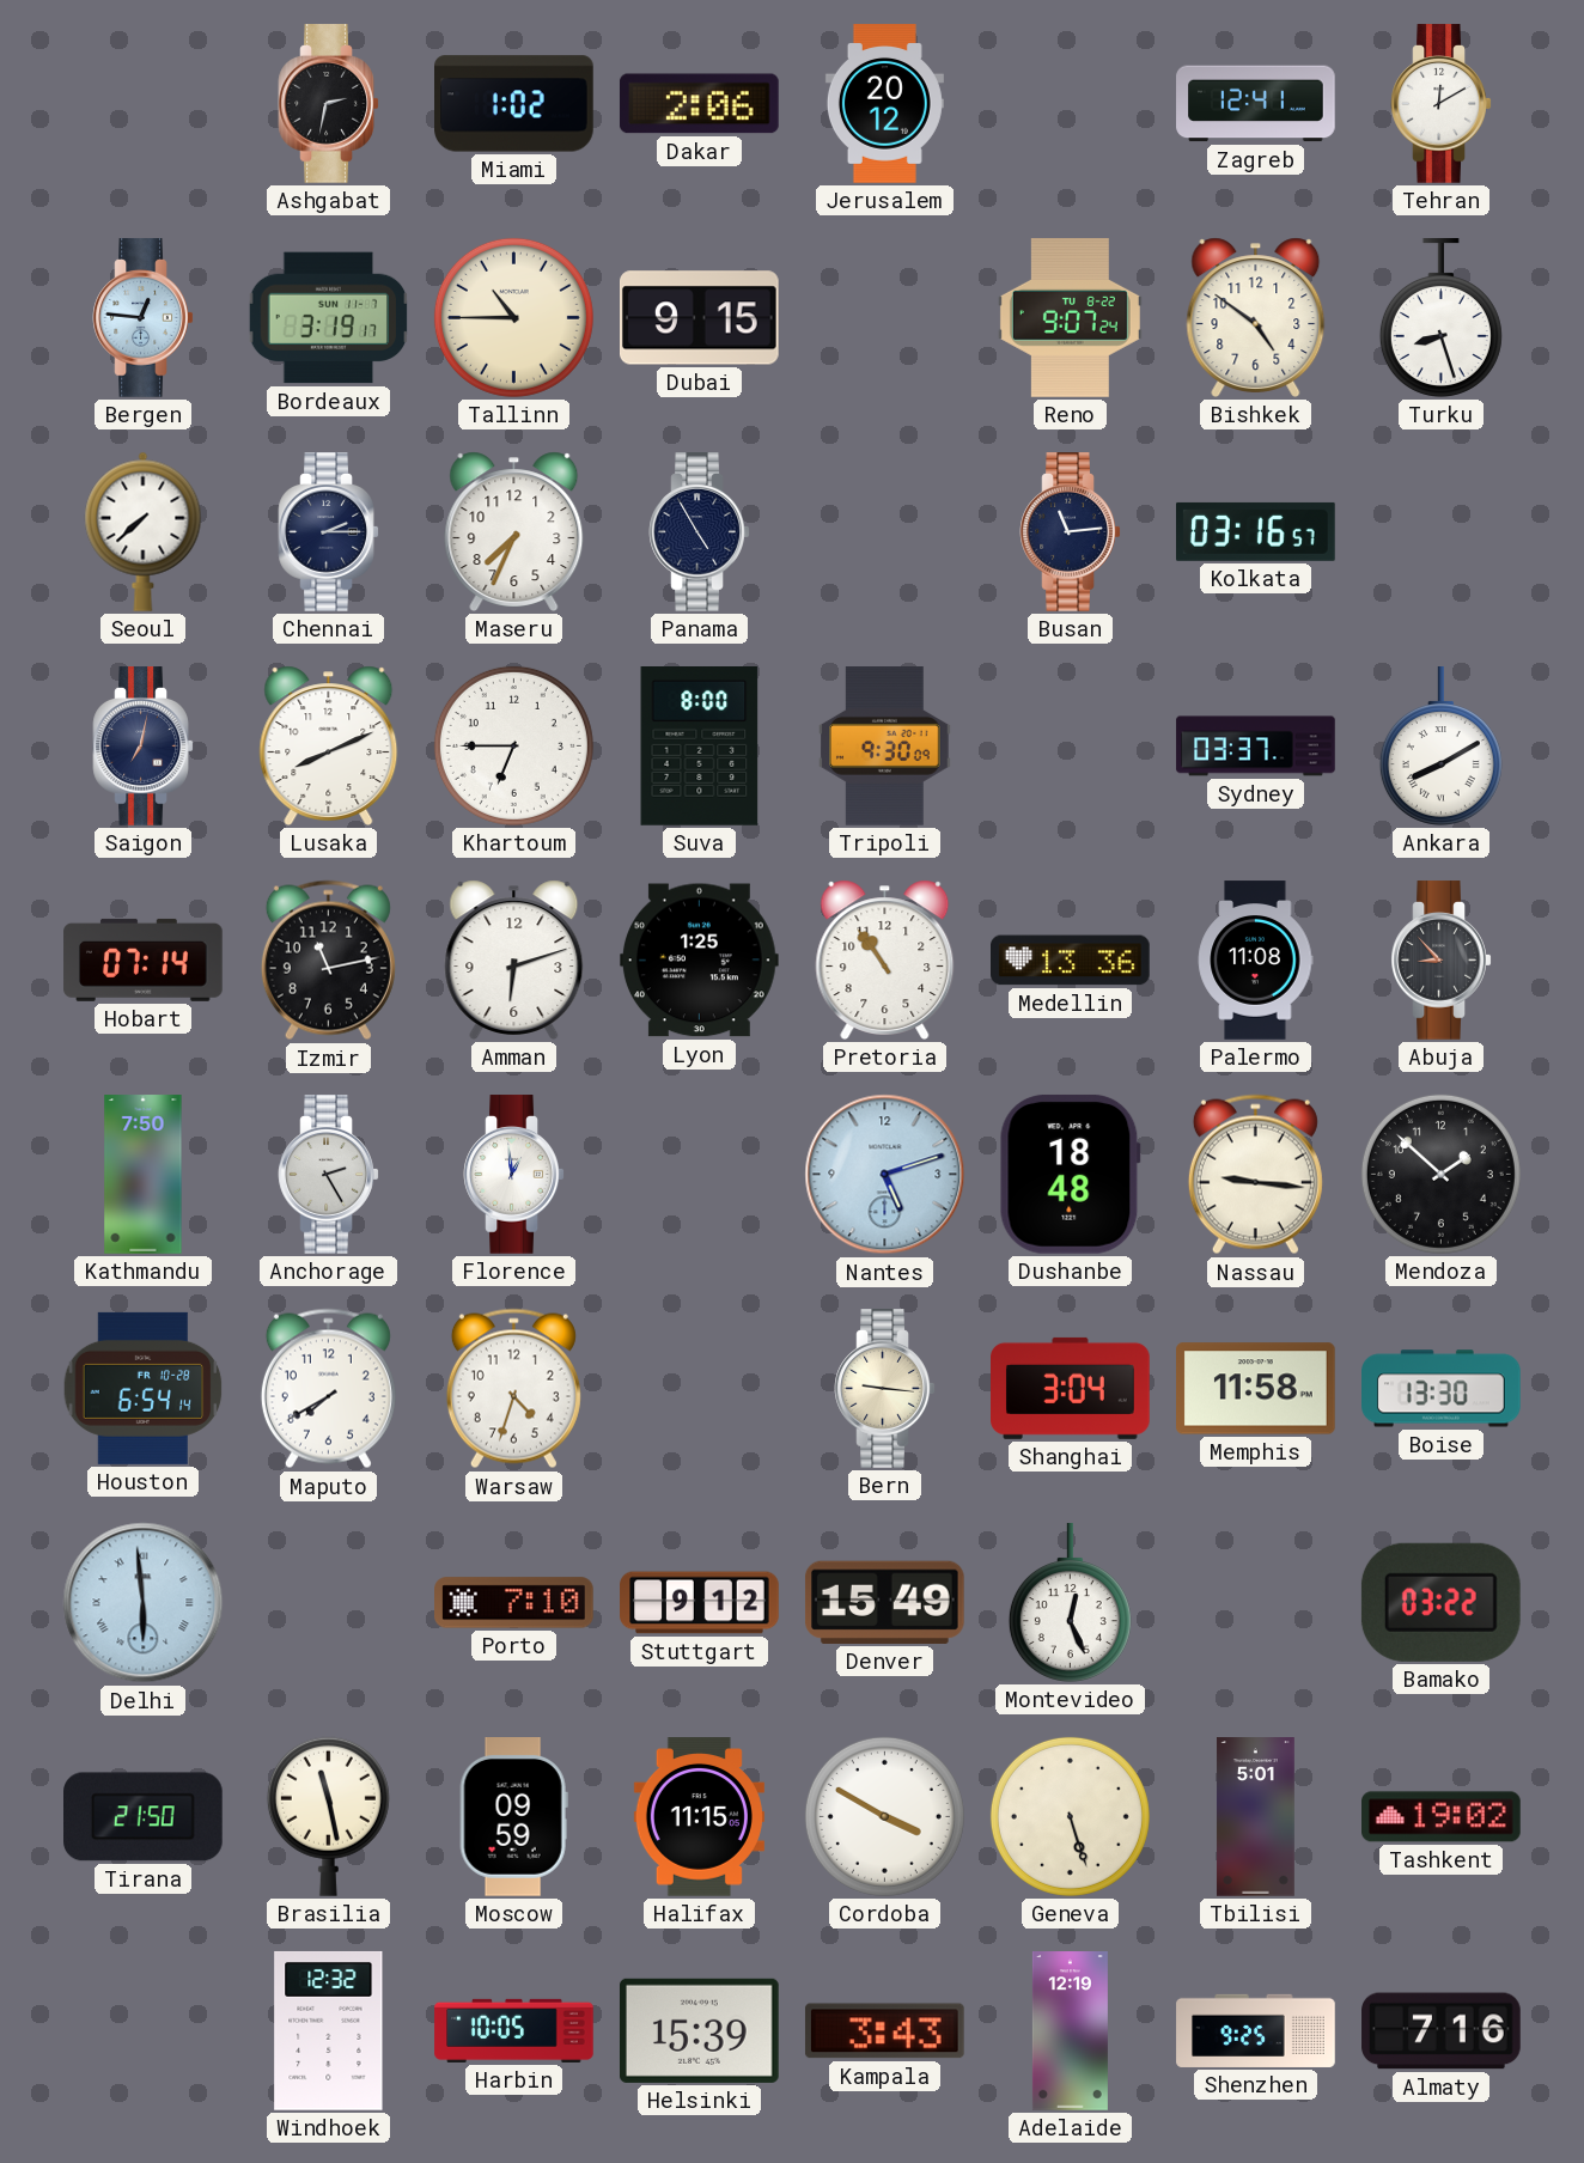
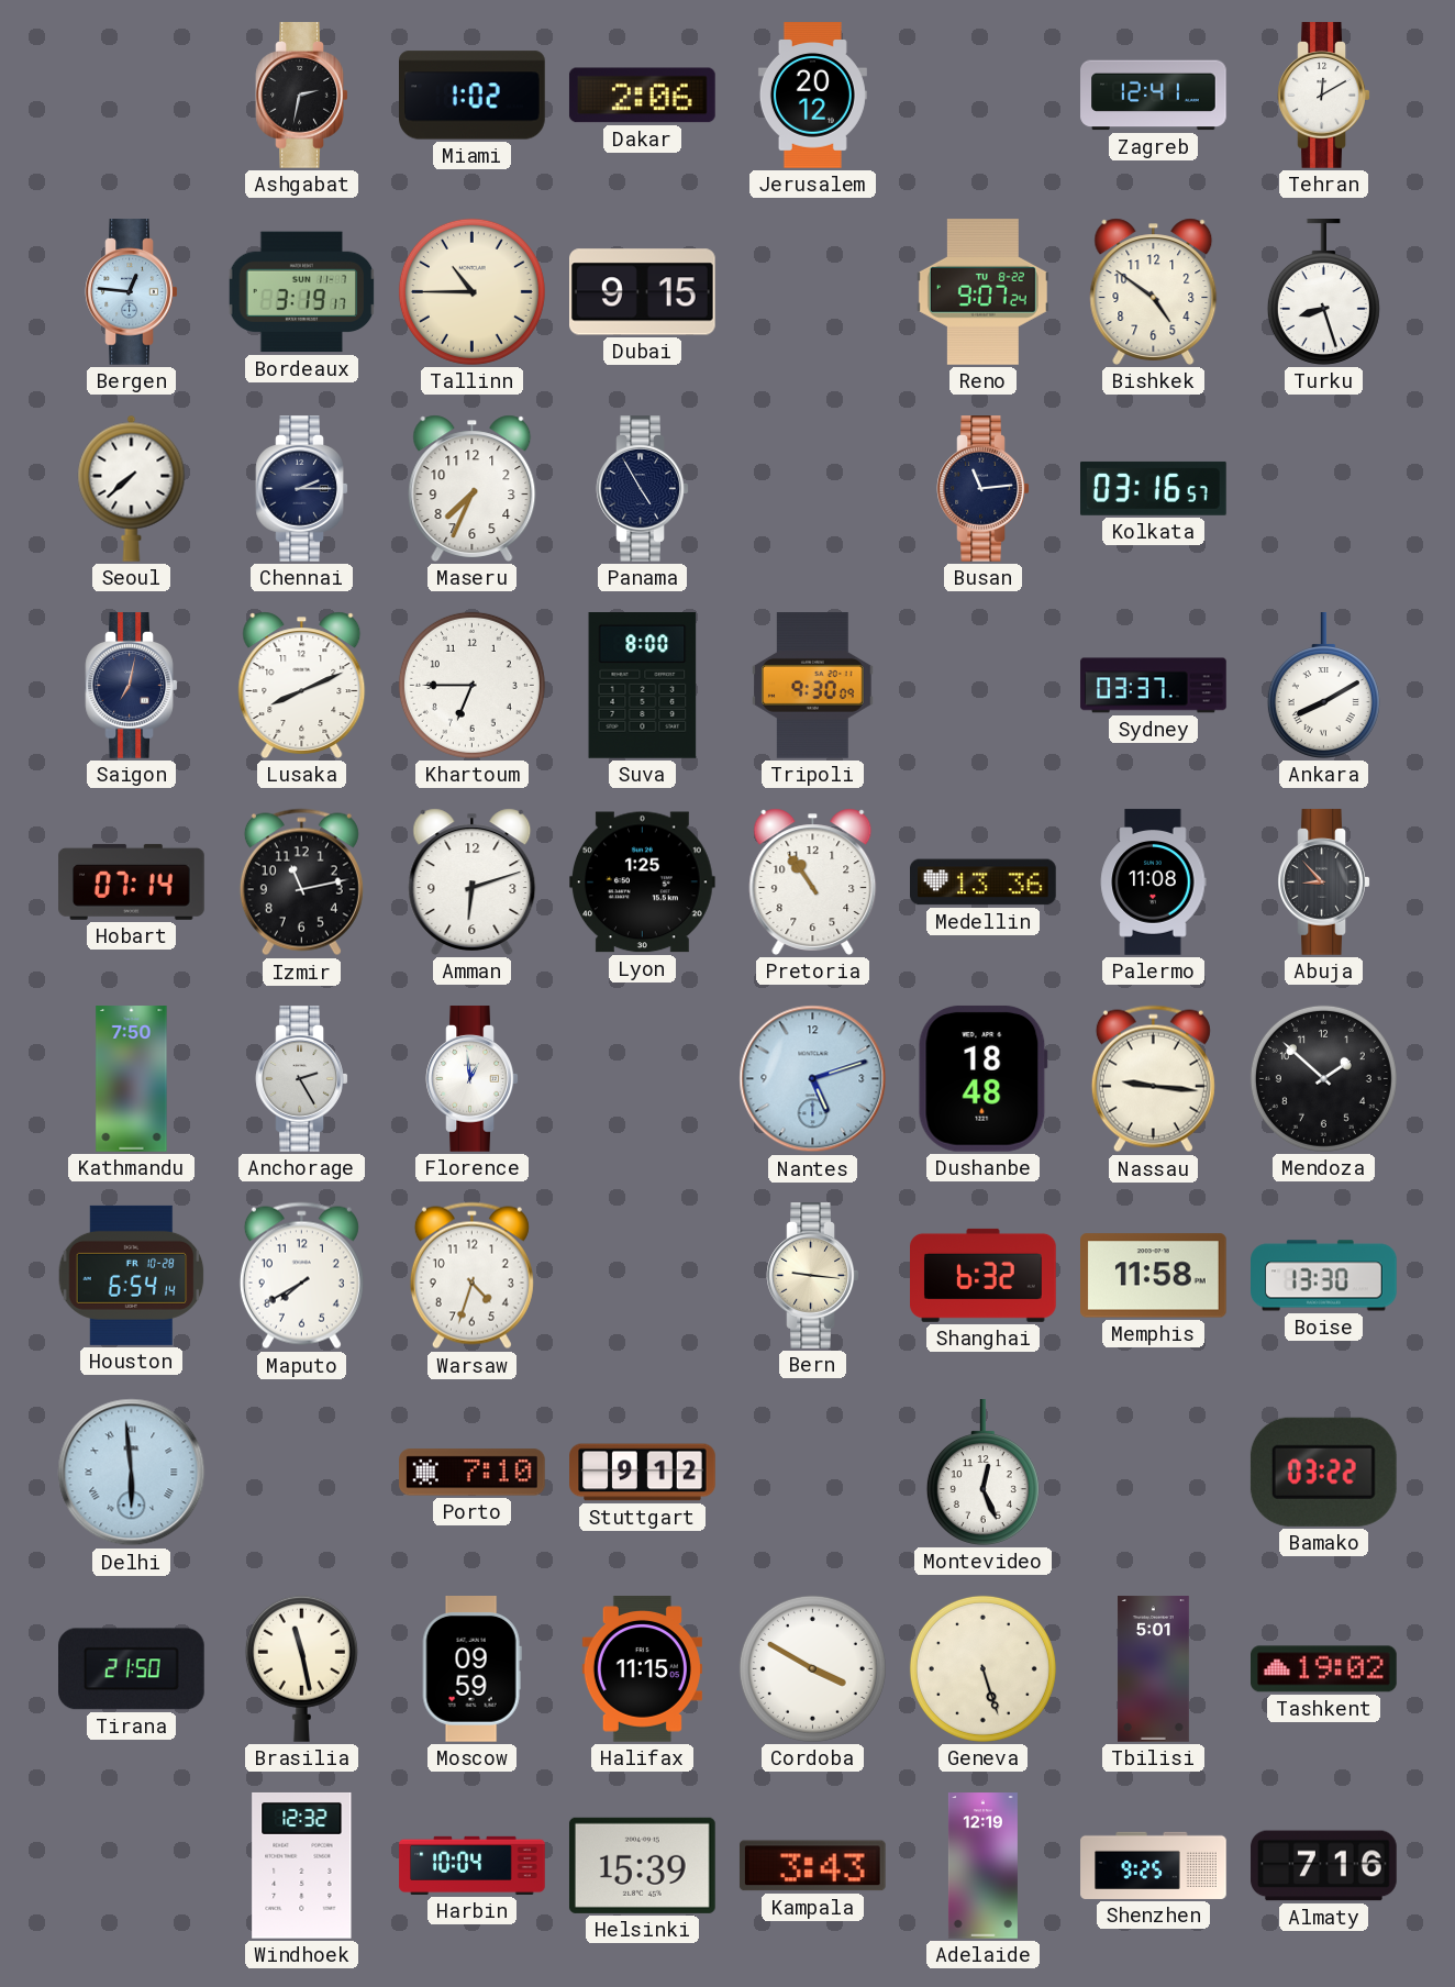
Shanghai: 3:04 -> 6:32 (984, 1275)
Denver: 15:49 -> none (884, 1602)
Harbin: 10:05 -> 10:04 (473, 1865)
